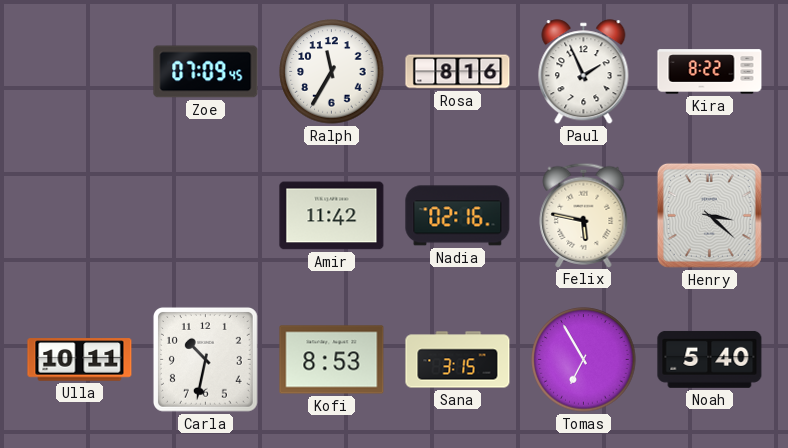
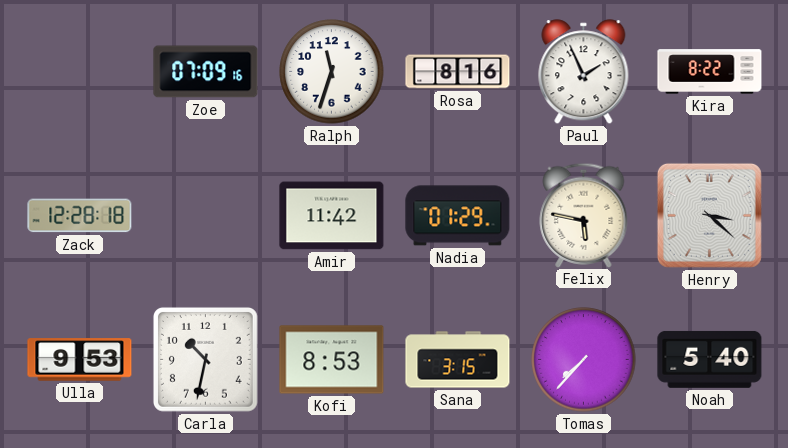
Zoe: 07:09:45 -> 07:09:16 (206, 72)
Ralph: 11:35 -> 11:33 (332, 72)
Zack: none -> 12:28 (80, 216)
Nadia: 02:16 -> 01:29 (458, 216)
Ulla: 10:11 -> 9:53 (80, 360)
Tomas: 6:55 -> 7:37 (584, 360)
